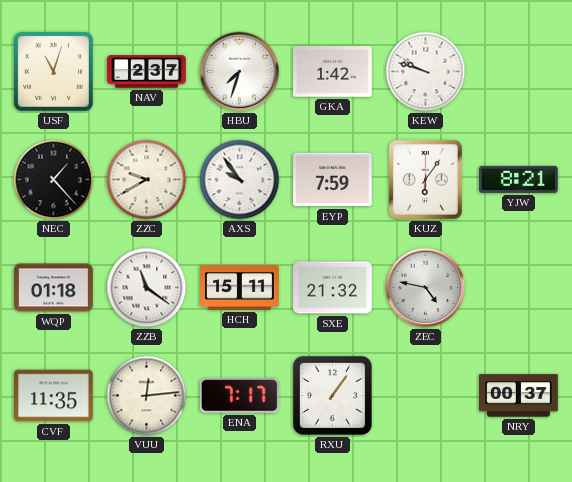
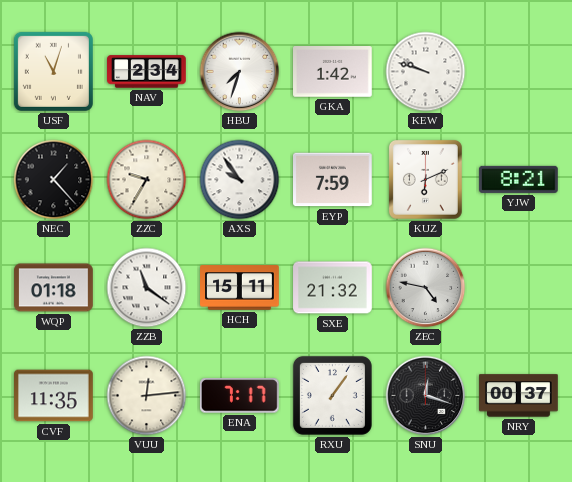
NAV: 2:37 -> 2:34 (147, 72)
ZZC: 9:40 -> 9:35 (147, 180)
KUZ: 6:06 -> 6:11 (425, 179)
SNU: none -> 12:18 (426, 396)
